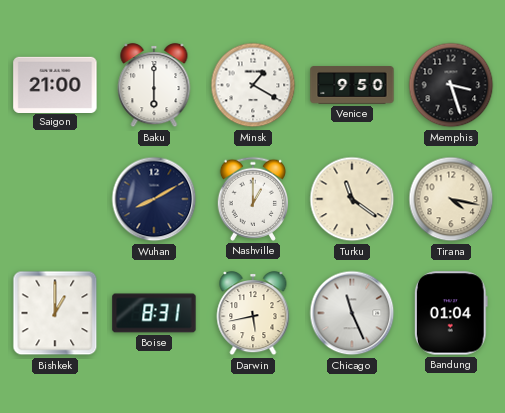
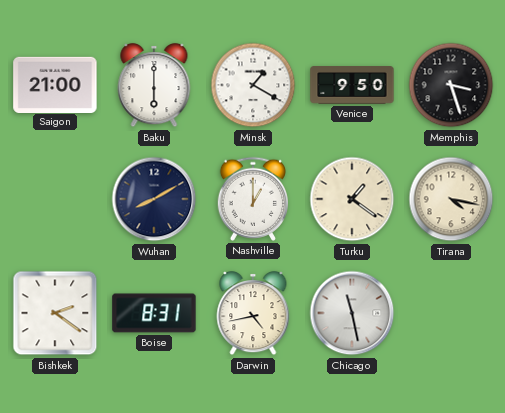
Turku: 11:21 -> 1:21 (352, 199)
Bishkek: 1:00 -> 2:21 (55, 313)
Darwin: 5:43 -> 4:43 (253, 313)
Chicago: 11:26 -> 11:28 (352, 313)
Bandung: 01:04 -> none (451, 313)
